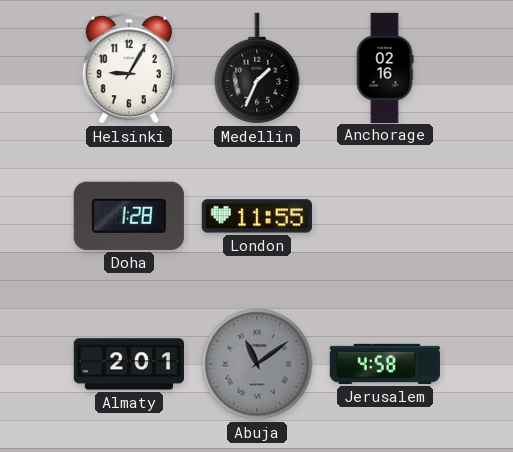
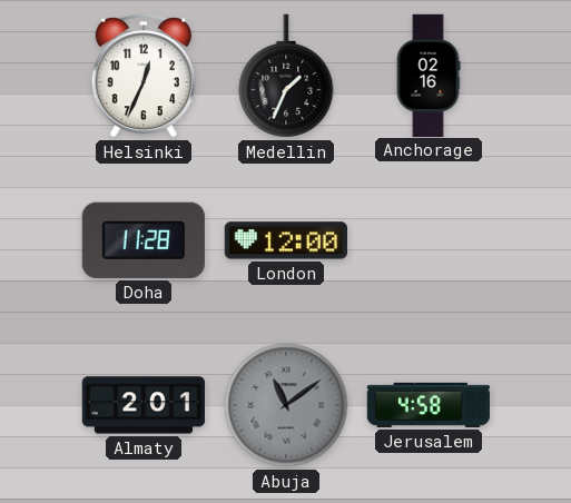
Helsinki: 9:05 -> 12:34 (144, 76)
Doha: 1:28 -> 11:28 (144, 240)
London: 11:55 -> 12:00 (286, 240)
